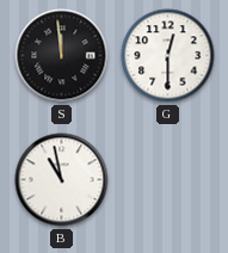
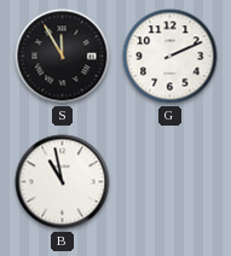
S: 11:59 -> 11:55 (63, 57)
G: 12:30 -> 2:11 (171, 57)
